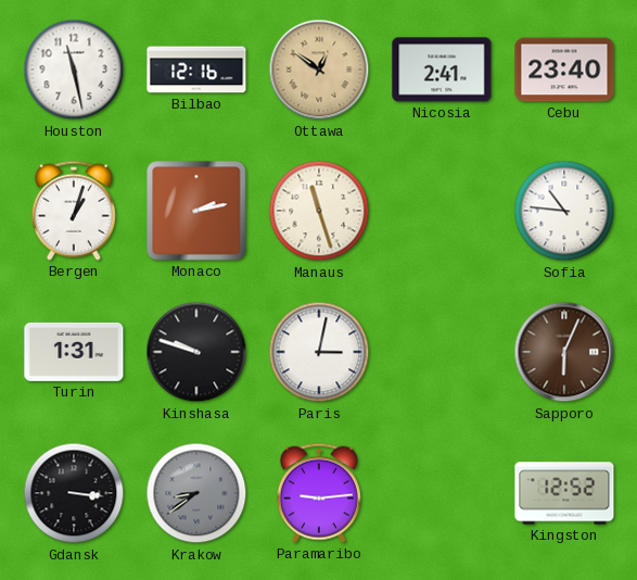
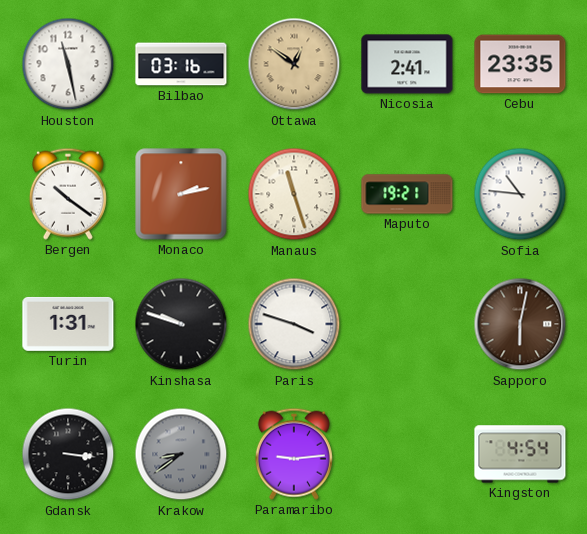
Bilbao: 12:16 -> 03:16 (181, 64)
Cebu: 23:40 -> 23:35 (520, 64)
Bergen: 1:03 -> 10:21 (68, 194)
Maputo: none -> 19:21 (407, 194)
Paris: 3:02 -> 3:48 (294, 324)
Sapporo: 6:04 -> 6:02 (520, 324)
Kingston: 12:52 -> 4:54 (520, 454)
